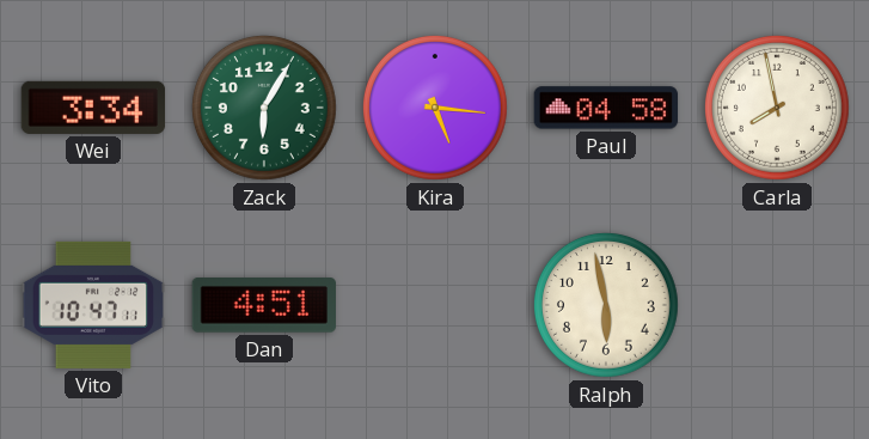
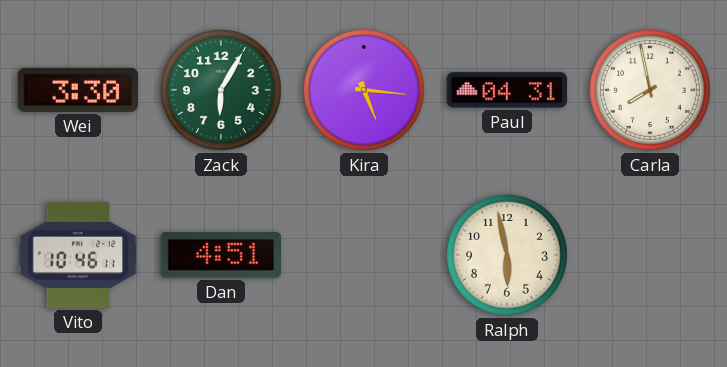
Wei: 3:34 -> 3:30 (78, 90)
Paul: 04:58 -> 04:31 (507, 90)
Vito: 10:47 -> 10:46 (78, 255)
